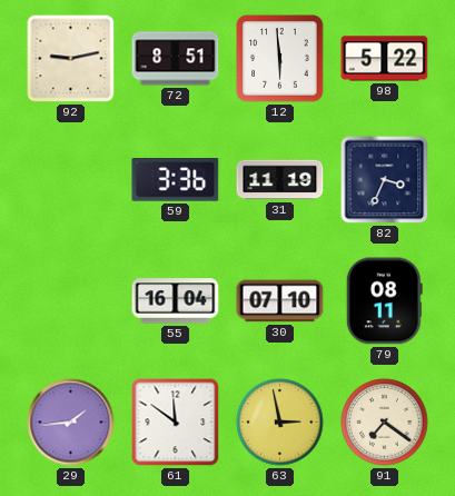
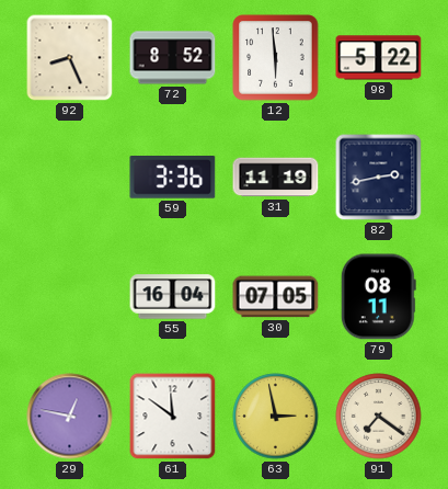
92: 9:13 -> 8:26 (70, 58)
72: 8:51 -> 8:52 (173, 58)
82: 3:34 -> 2:43 (379, 178)
30: 07:10 -> 07:05 (276, 297)
29: 1:44 -> 12:47 (70, 417)
